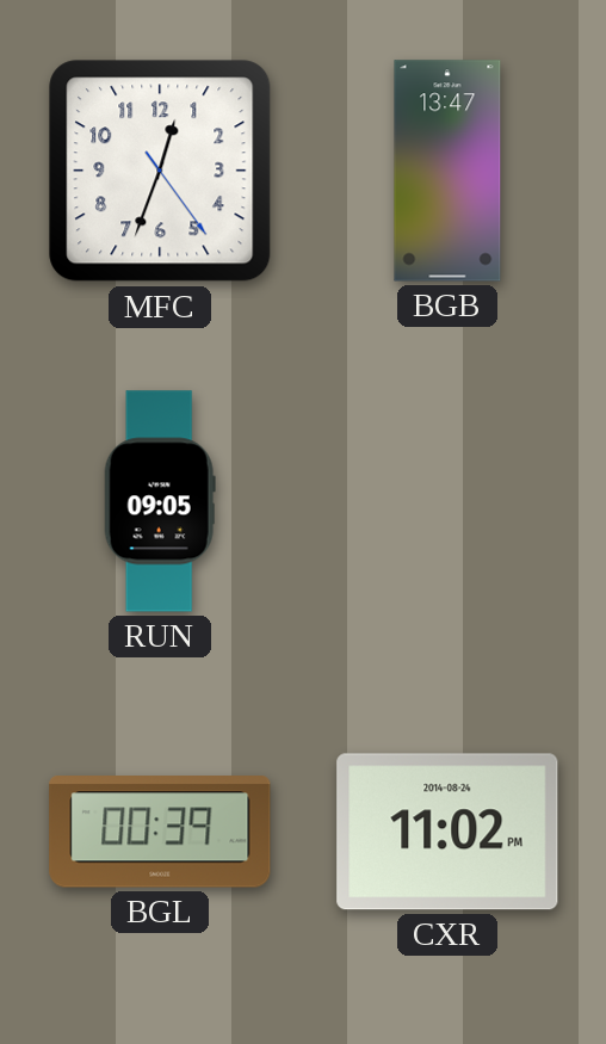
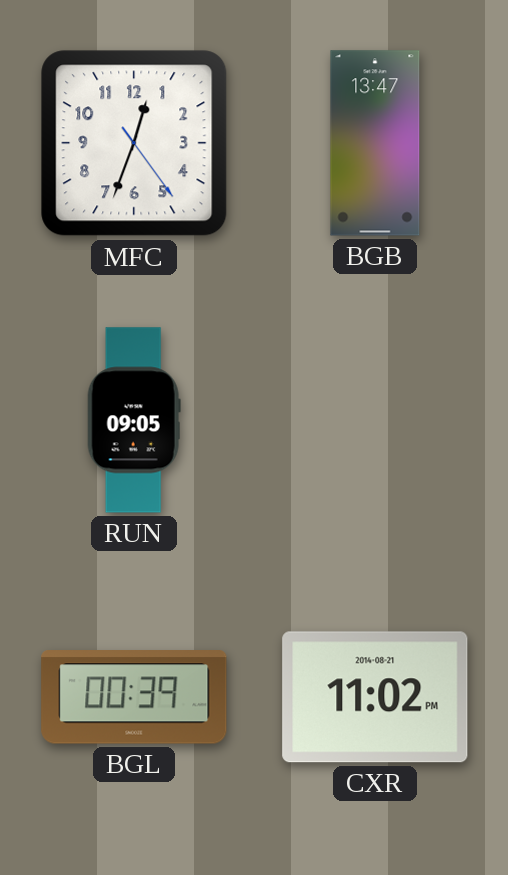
CXR date: 2014-08-24 -> 2014-08-21 (375, 697)
